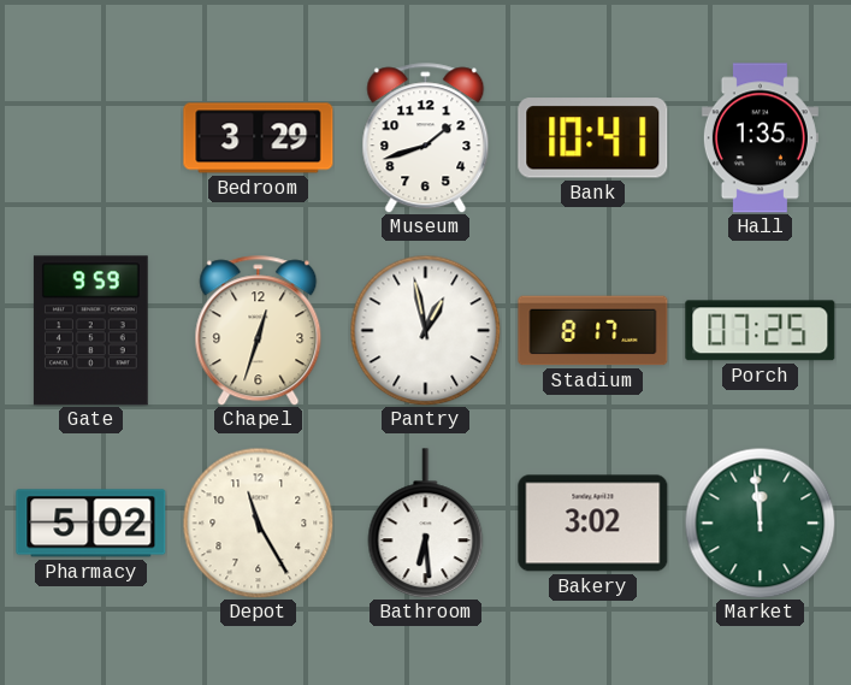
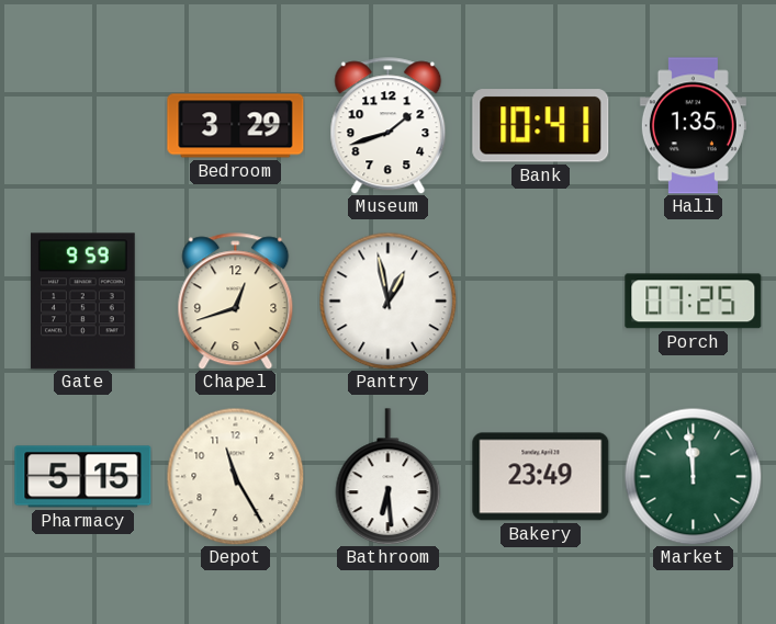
Chapel: 12:33 -> 12:42 (236, 302)
Stadium: 8:17 -> none (593, 331)
Pharmacy: 5:02 -> 5:15 (83, 477)
Bakery: 3:02 -> 23:49 (541, 477)
